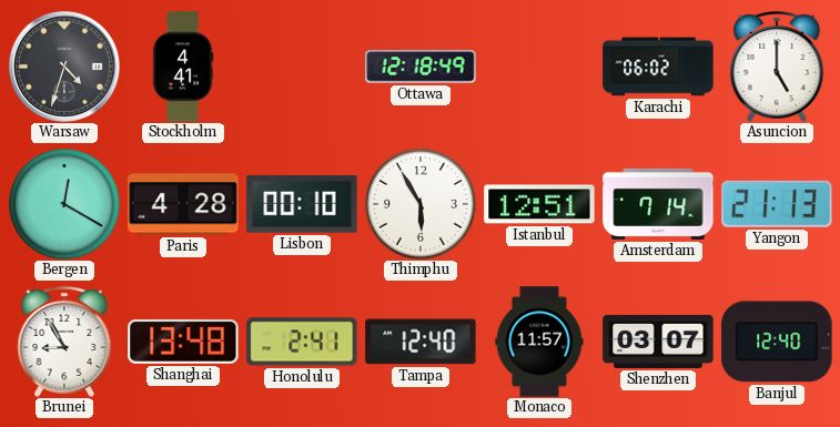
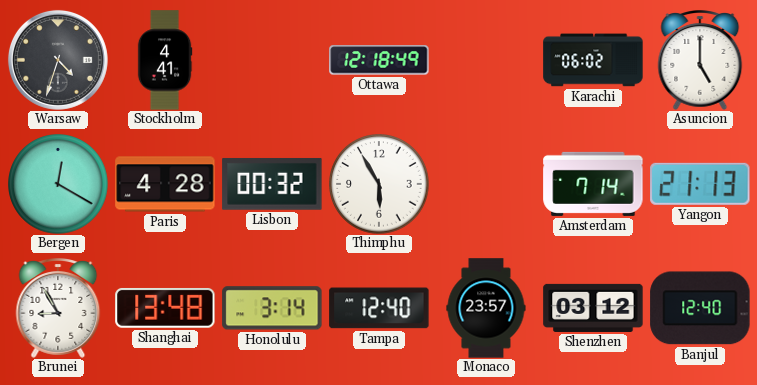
Lisbon: 00:10 -> 00:32 (272, 184)
Istanbul: 12:51 -> none (539, 204)
Honolulu: 2:41 -> 3:14 (272, 308)
Monaco: 11:57 -> 23:57 (486, 308)
Shenzhen: 03:07 -> 03:12 (593, 308)
